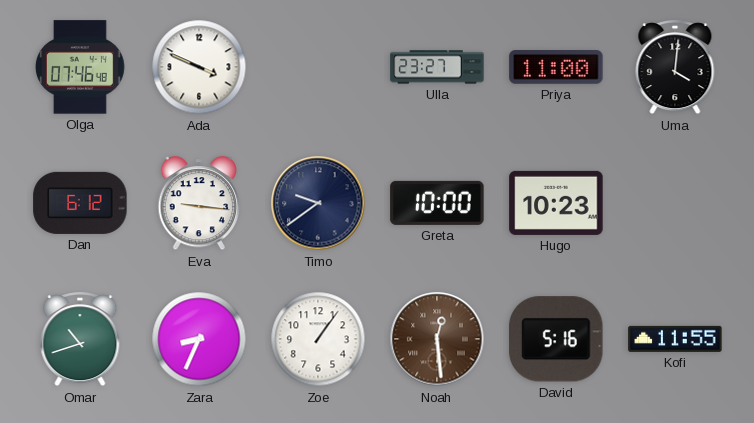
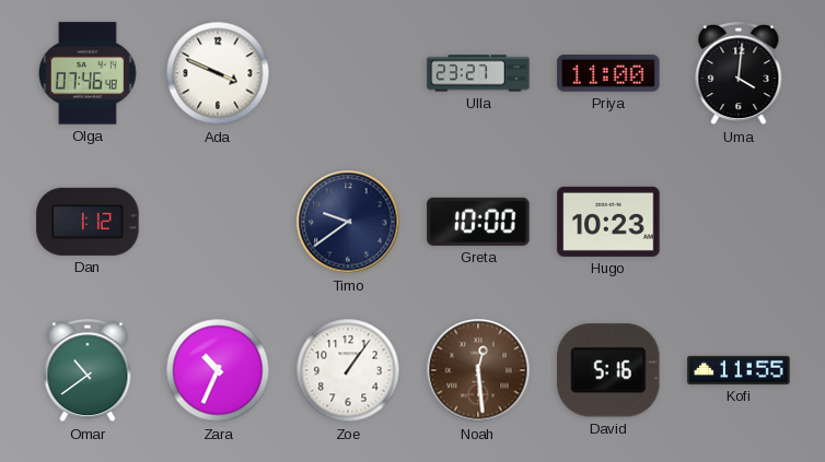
Dan: 6:12 -> 1:12 (88, 222)
Eva: 9:16 -> none (199, 204)
Omar: 10:42 -> 10:39 (88, 371)
Zara: 8:34 -> 10:34 (218, 370)
